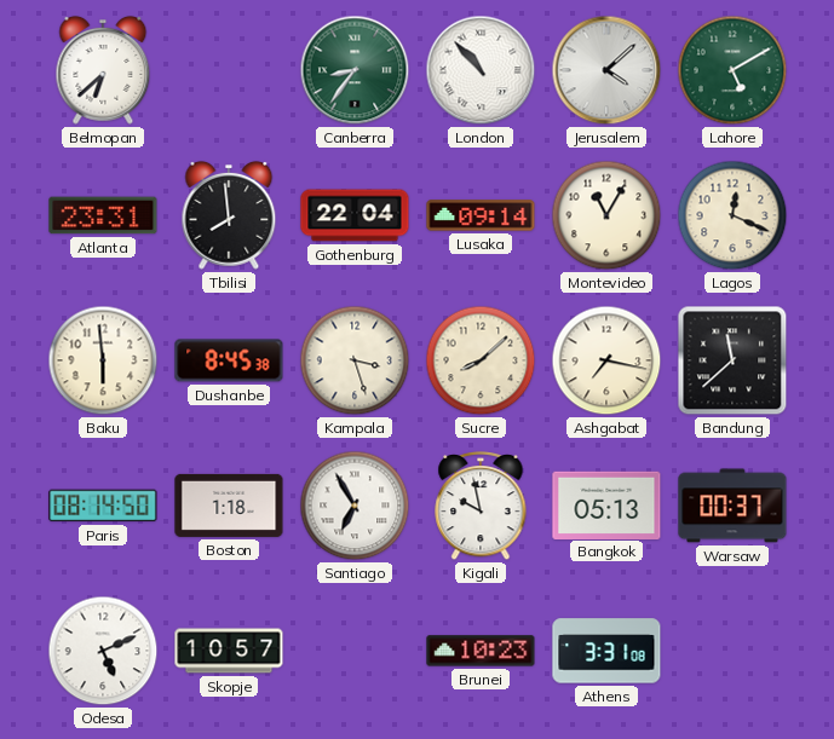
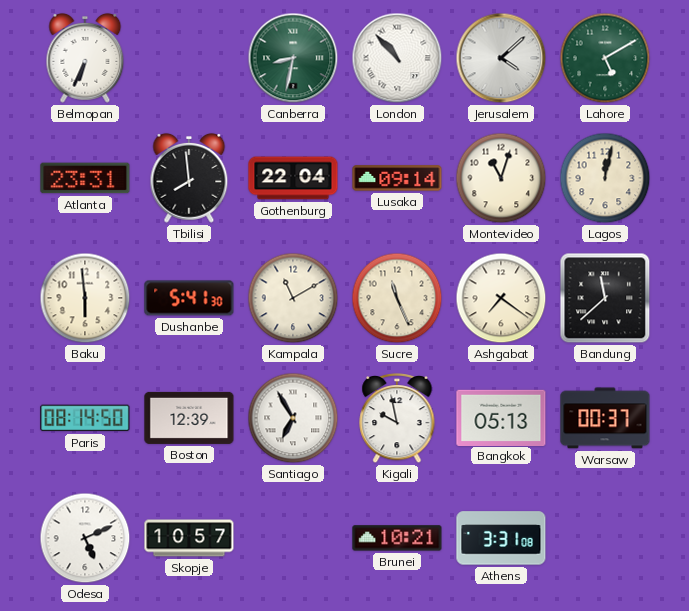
Belmopan: 6:38 -> 6:34 (85, 58)
Canberra: 8:36 -> 8:32 (293, 58)
Montevideo: 11:05 -> 11:03 (501, 178)
Lagos: 12:19 -> 12:02 (605, 178)
Dushanbe: 8:45 -> 5:41 (189, 298)
Kampala: 3:27 -> 11:10 (293, 298)
Sucre: 8:08 -> 11:26 (397, 298)
Ashgabat: 7:17 -> 7:21 (501, 298)
Boston: 1:18 -> 12:39 (189, 418)
Brunei: 10:23 -> 10:21 (397, 538)
